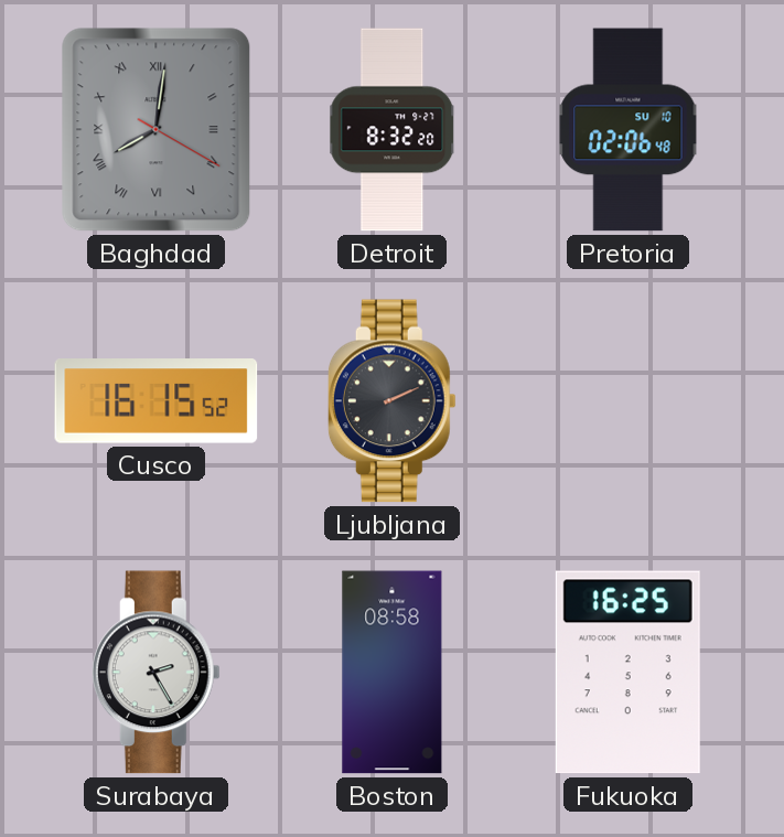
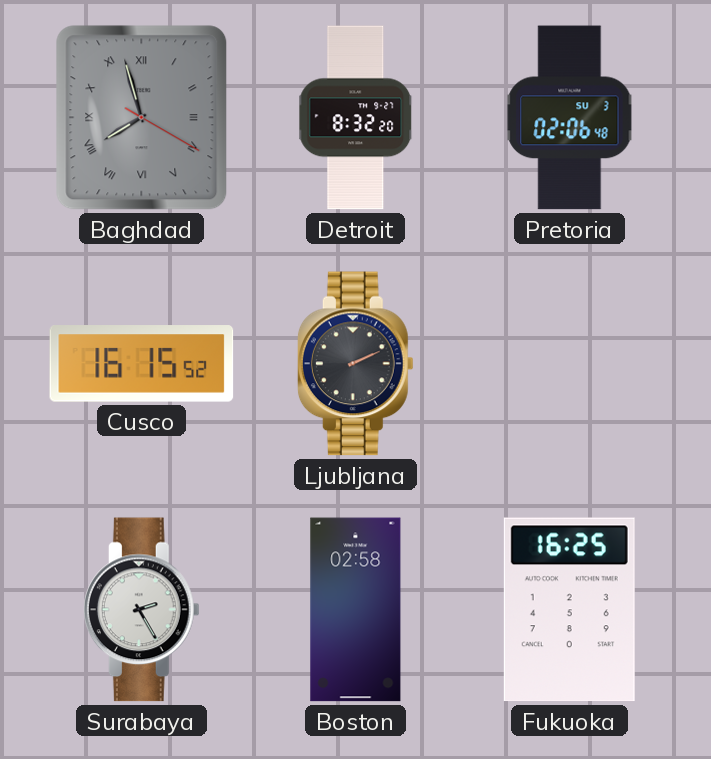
Baghdad: 8:01 -> 7:57 (142, 118)
Pretoria date: SU 10 -> SU 3 (570, 118)
Boston: 08:58 -> 02:58 (356, 610)
